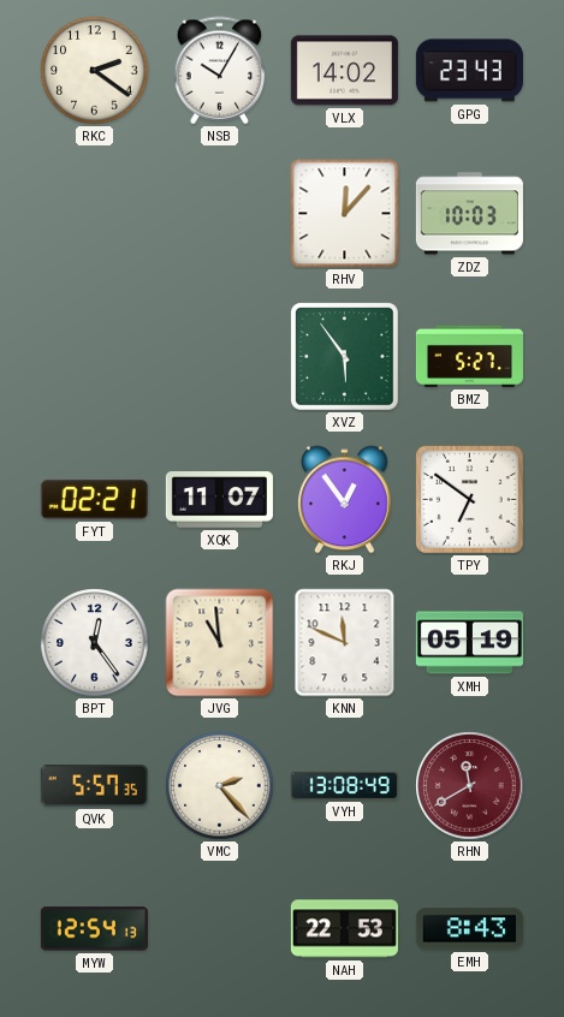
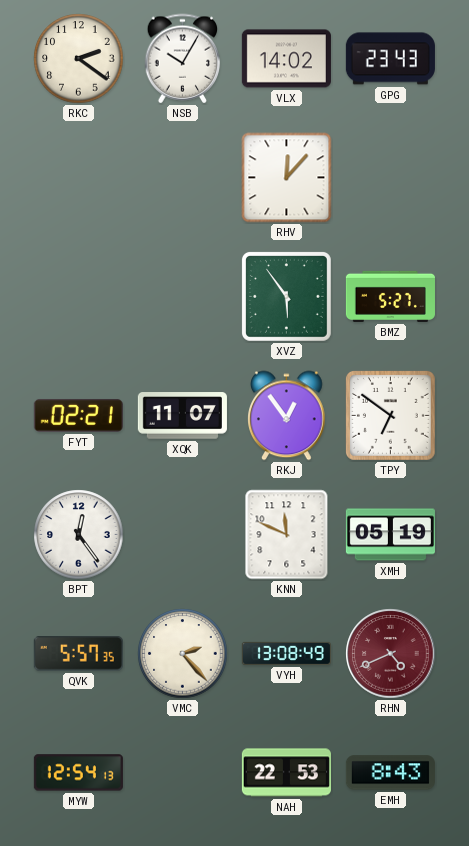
ZDZ: 10:03 -> none (469, 214)
JVG: 10:59 -> none (220, 643)
RHN: 11:40 -> 4:41 (391, 654)
